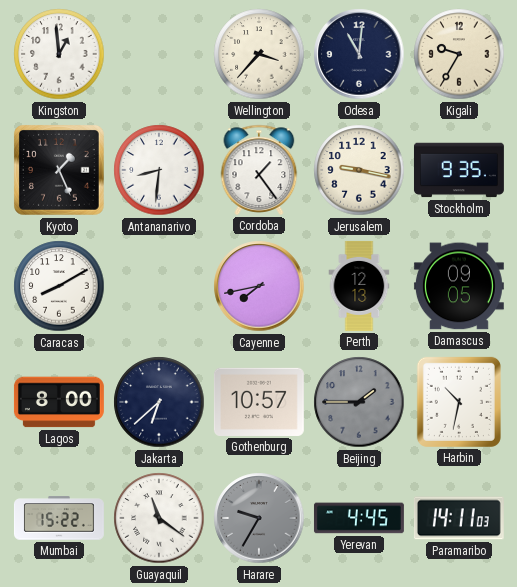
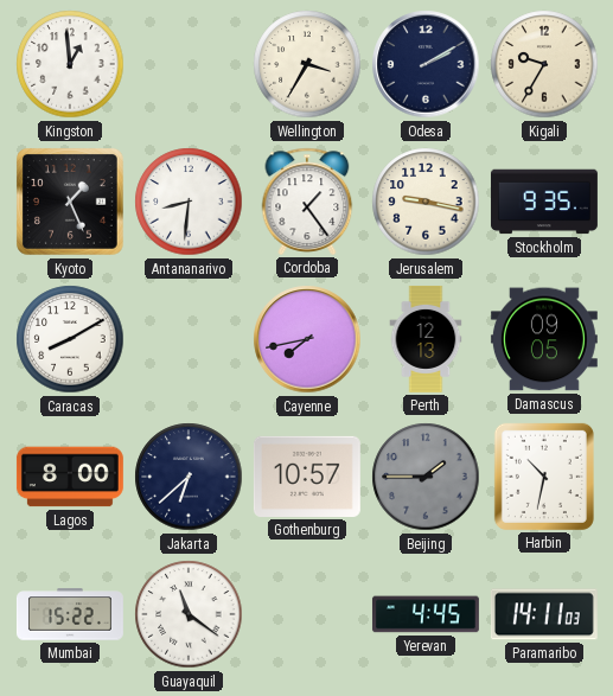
Wellington: 3:37 -> 3:35 (307, 64)
Odesa: 11:01 -> 2:10 (426, 64)
Harare: 9:35 -> none (259, 518)
